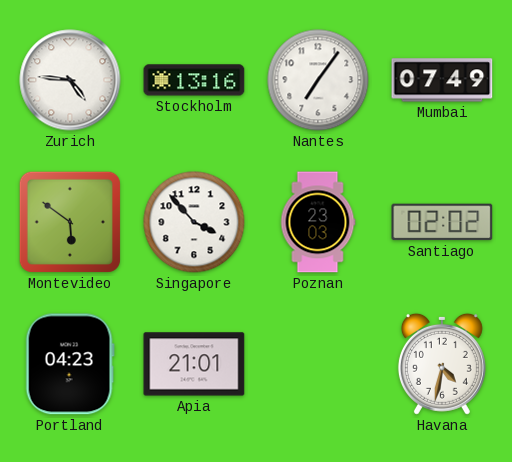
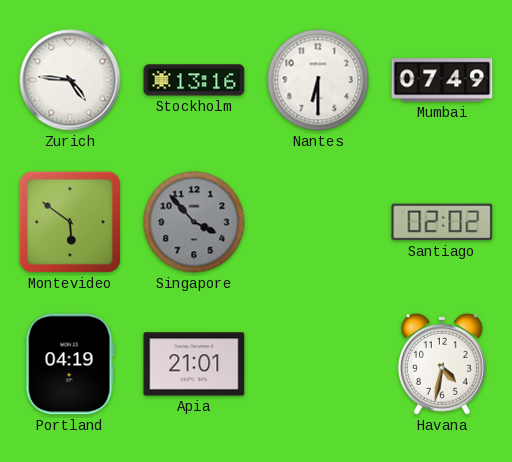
Nantes: 7:06 -> 6:30 (318, 80)
Singapore dial: white -> grey (194, 222)
Poznan: 23:03 -> none (318, 222)
Portland: 04:23 -> 04:19 (70, 364)
